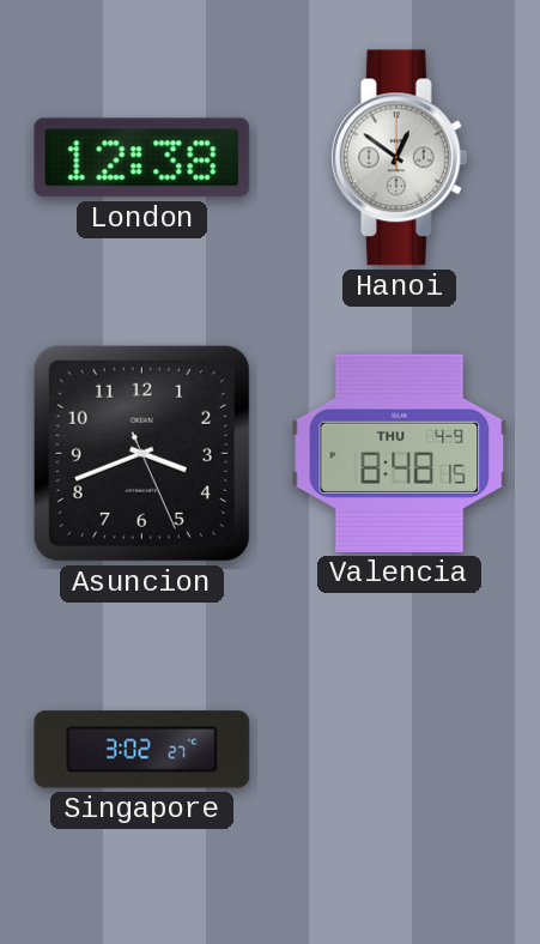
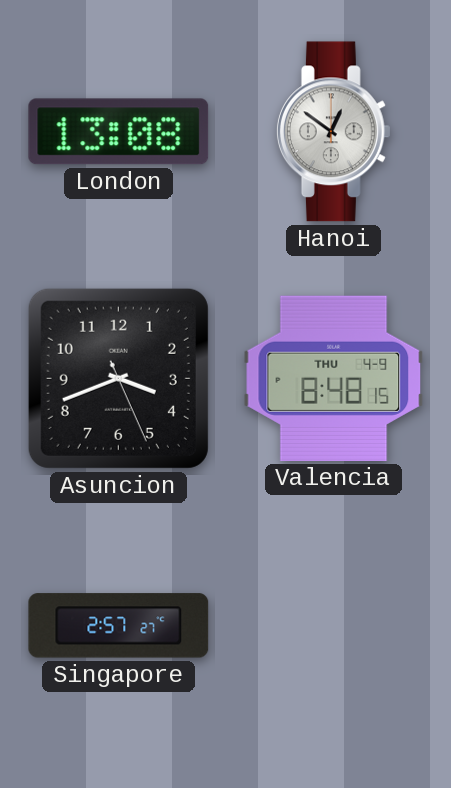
London: 12:38 -> 13:08 (119, 132)
Singapore: 3:02 -> 2:57 (119, 626)
